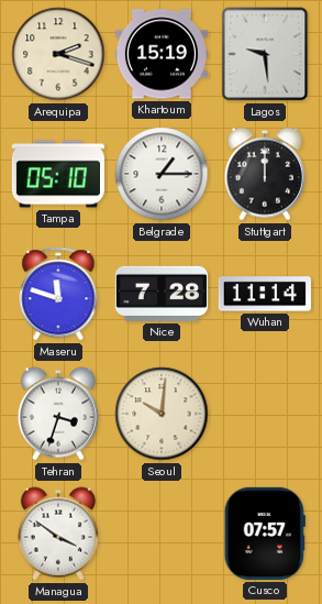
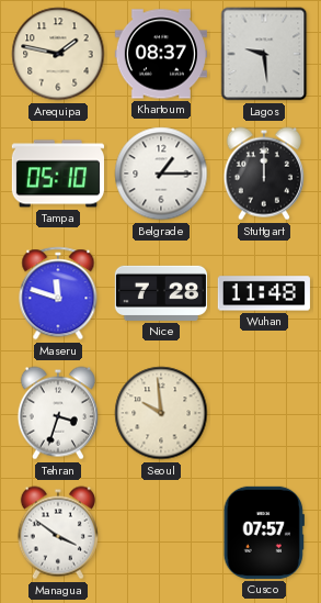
Arequipa: 2:18 -> 1:47 (58, 54)
Khartoum: 15:19 -> 08:37 (161, 54)
Wuhan: 11:14 -> 11:48 (264, 293)
Seoul: 10:01 -> 9:59 (161, 413)
